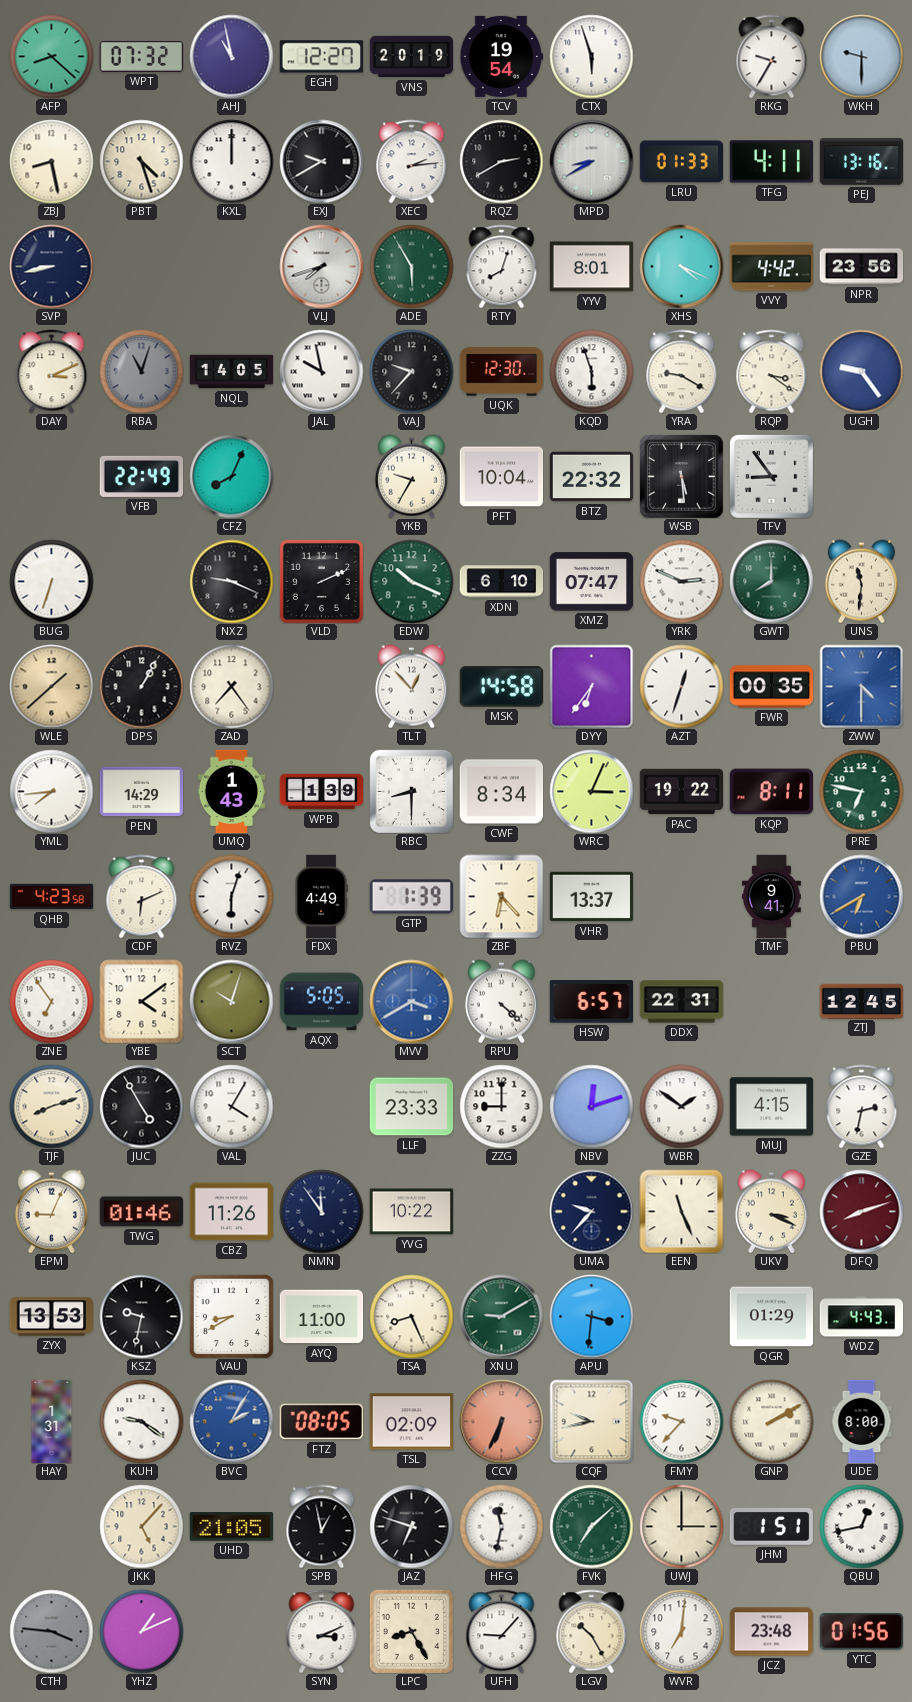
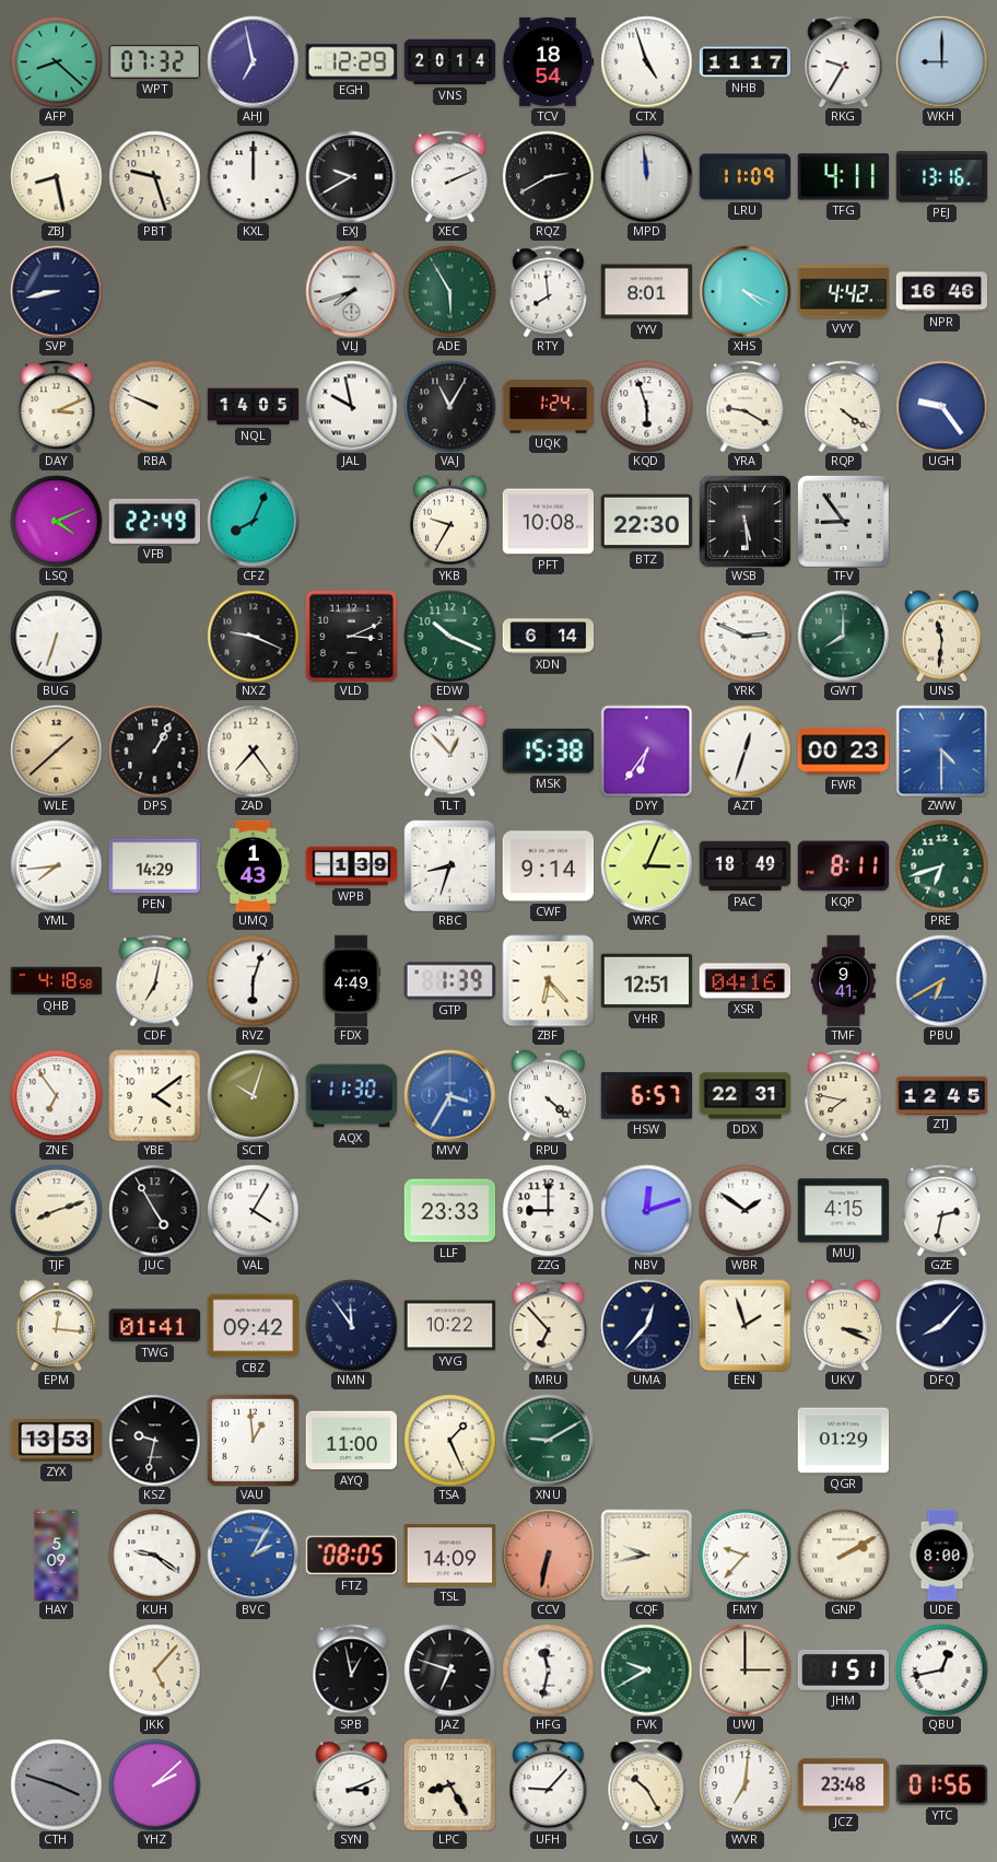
AHJ: 10:58 -> 6:58 (253, 61)
EGH: 12:27 -> 12:29 (351, 62)
VNS: 20:19 -> 20:14 (449, 62)
TCV: 19:54 -> 18:54 (548, 61)
CTX: 5:57 -> 4:57 (646, 61)
NHB: none -> 11:17 (744, 62)
WKH: 9:30 -> 9:00 (941, 61)
PBT: 4:27 -> 9:27 (154, 176)
XEC: 2:14 -> 2:11 (450, 176)
MPD: 8:40 -> 11:59 (646, 176)
LRU: 01:33 -> 11:09 (744, 177)
RTY: 8:03 -> 7:59 (549, 291)
NPR: 23:56 -> 16:46 (941, 292)
RBA: 11:03 -> 9:49 (154, 406)
RBA dial: grey -> cream (154, 406)
VAJ: 9:37 -> 11:05 (449, 406)
UQK: 12:30 -> 1:24 (548, 407)
RQP: 3:21 -> 4:21 (844, 406)
LSQ: none -> 4:11 (56, 521)
PFT: 10:04 -> 10:08 (548, 522)
BTZ: 22:32 -> 22:30 (646, 522)
VLD: 2:11 -> 3:11 (351, 636)
XDN: 6:10 -> 6:14 (548, 637)
XMZ: 07:47 -> none (591, 582)
MSK: 14:58 -> 15:38 (548, 752)
FWR: 00:35 -> 00:23 (843, 752)
RBC: 8:30 -> 8:33 (449, 865)
CWF: 8:34 -> 9:14 (548, 866)
PAC: 19:22 -> 18:49 (744, 866)
PRE: 6:47 -> 6:42 (941, 865)
QHB: 4:23 -> 4:18 (56, 981)
CDF: 6:11 -> 7:02 (155, 980)
VHR: 13:37 -> 12:51 (646, 981)
XSR: none -> 04:16 (744, 981)
AQX: 5:05 -> 11:30 (351, 1096)
MVV: 3:40 -> 3:35 (449, 1095)
CKE: none -> 7:47 (844, 1095)
EPM: 9:04 -> 12:16 (56, 1325)
TWG: 01:46 -> 01:41 (154, 1326)
CBZ: 11:26 -> 09:42 (253, 1326)
MRU: none -> 6:53 (549, 1325)
UMA: 9:37 -> 12:37 (646, 1325)
EEN: 11:26 -> 1:57 (744, 1325)
DFQ: 8:12 -> 8:07 (941, 1325)
DFQ dial: burgundy -> navy (941, 1325)
VAU: 8:40 -> 12:59 (253, 1440)
TSA: 8:26 -> 1:26 (449, 1440)
APU: 3:31 -> none (591, 1316)
WDZ: 4:43 -> none (861, 1317)
HAY: 1:31 -> 5:09 (57, 1555)
TSL: 02:09 -> 14:09 (449, 1556)
CCV: 6:34 -> 6:32 (548, 1555)
UHD: 21:05 -> none (231, 1527)
FVK: 7:08 -> 9:40 (646, 1669)
CTH: 3:46 -> 3:48 (56, 1784)
YHZ: 1:11 -> 2:08 (154, 1784)
